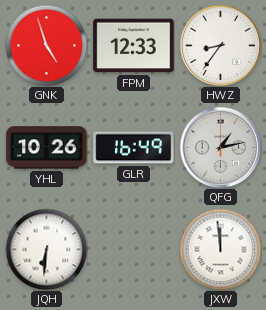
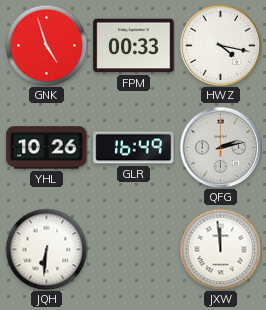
FPM: 12:33 -> 00:33 (134, 46)
HWZ: 8:36 -> 4:17 (220, 45)
QFG: 1:13 -> 2:13 (220, 147)
